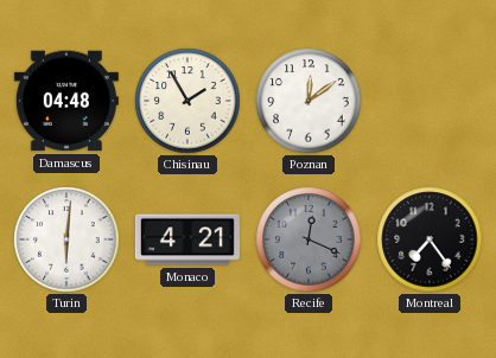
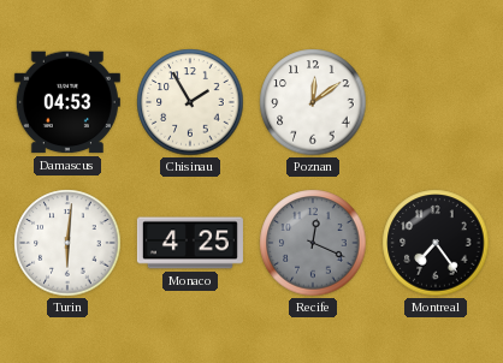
Damascus: 04:48 -> 04:53 (67, 102)
Monaco: 4:21 -> 4:25 (190, 243)
